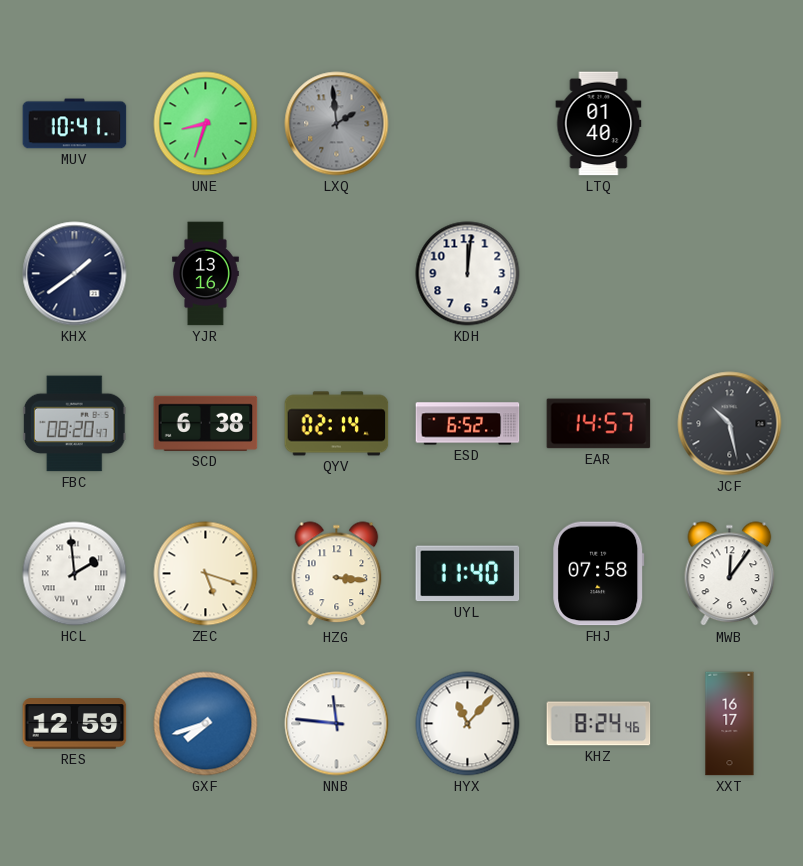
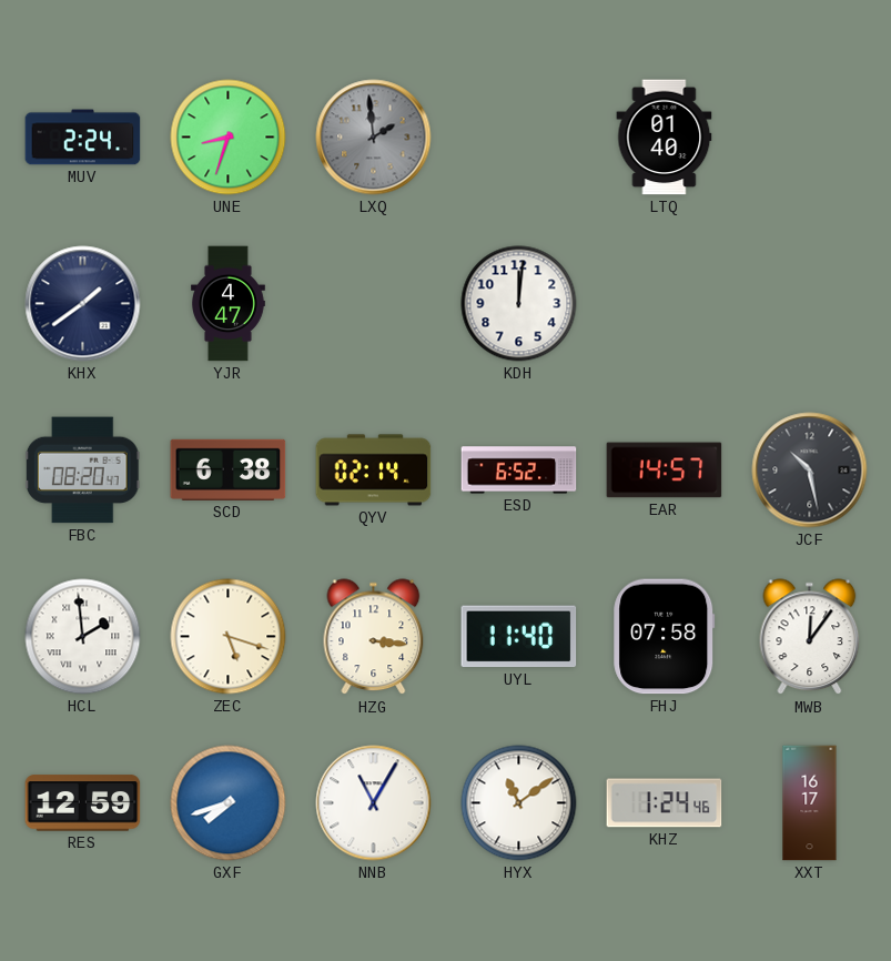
MUV: 10:41 -> 2:24 (83, 138)
YJR: 13:16 -> 4:47 (229, 304)
NNB: 11:46 -> 11:05 (374, 803)
HYX: 11:07 -> 11:09 (519, 803)
KHZ: 8:24 -> 1:24 (665, 803)
